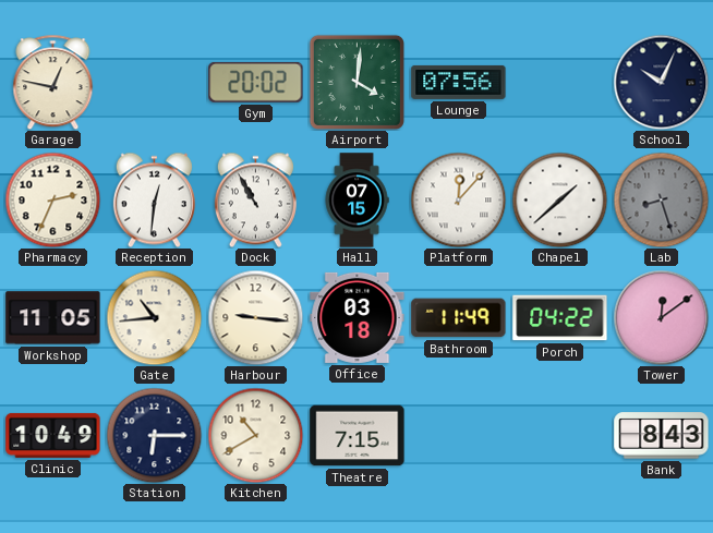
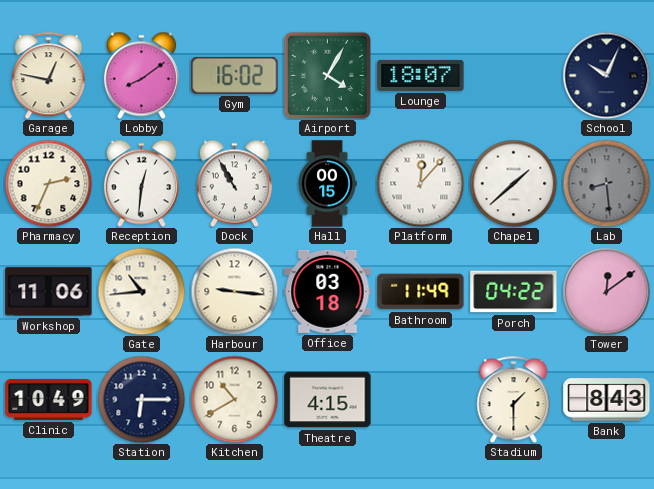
Lobby: none -> 8:09 (141, 75)
Gym: 20:02 -> 16:02 (235, 75)
Airport: 4:01 -> 4:05 (327, 75)
Lounge: 07:56 -> 18:07 (421, 75)
Hall: 07:15 -> 00:15 (327, 184)
Lab: 8:27 -> 8:29 (606, 183)
Workshop: 11:05 -> 11:06 (49, 292)
Theatre: 7:15 -> 4:15 (328, 400)
Stadium: none -> 1:30 (514, 399)
